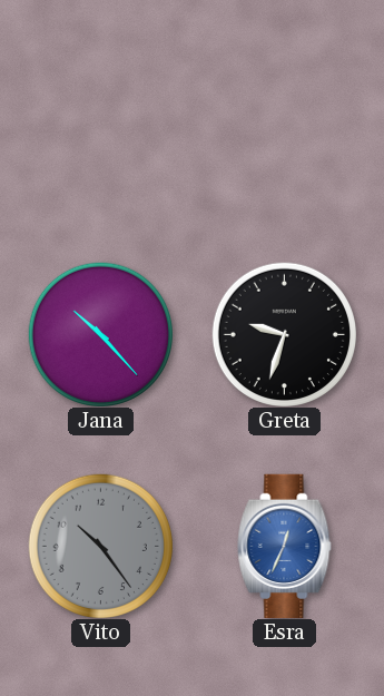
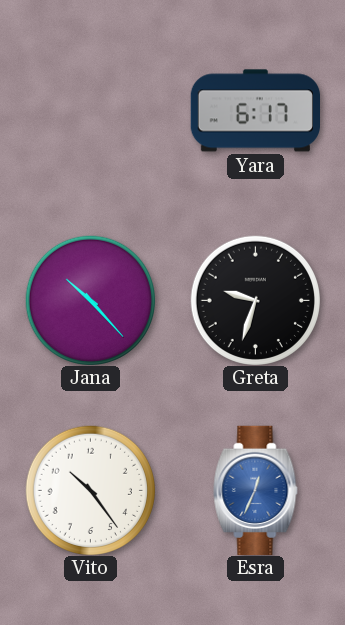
Yara: none -> 6:17 (255, 111)
Vito dial: grey -> white (90, 490)
